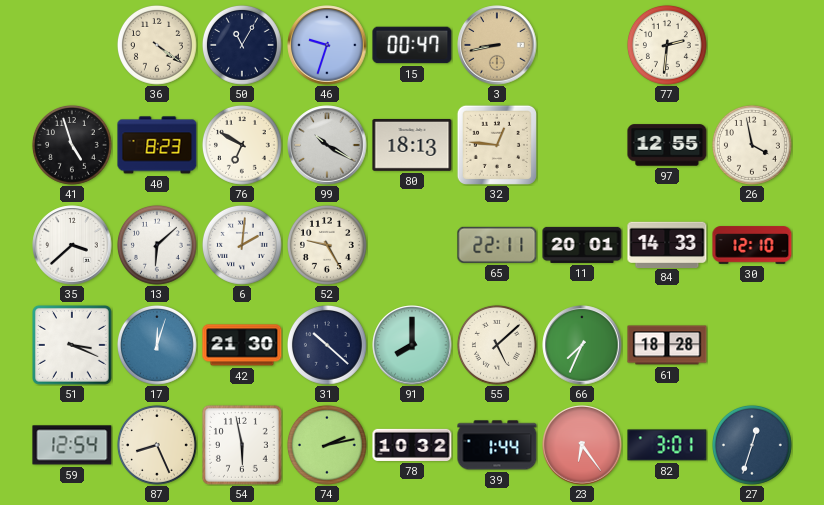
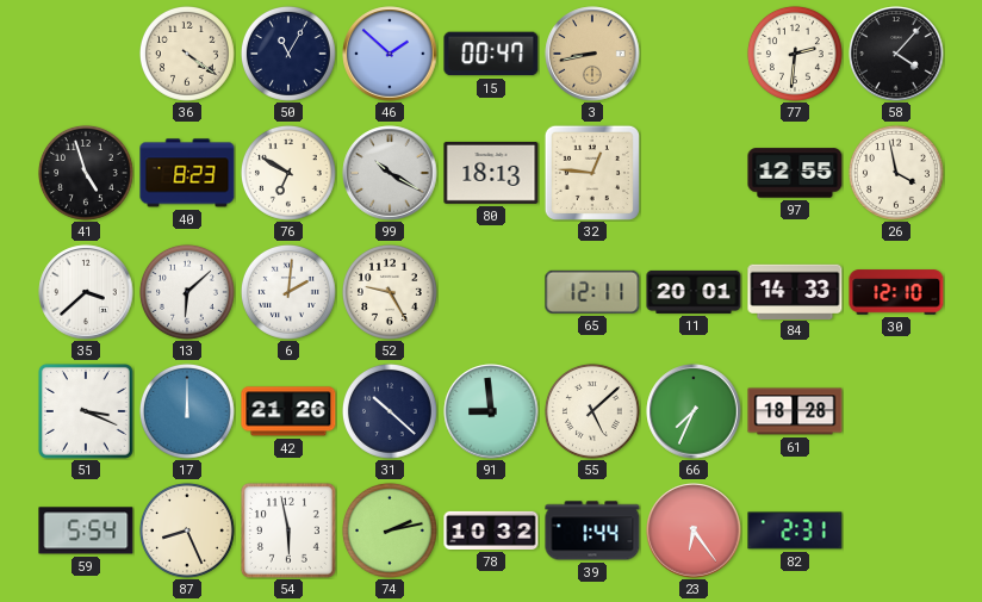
46: 9:33 -> 1:52 (390, 54)
58: none -> 4:07 (896, 54)
65: 22:11 -> 12:11 (592, 292)
17: 12:03 -> 12:00 (187, 411)
42: 21:30 -> 21:26 (288, 411)
91: 8:00 -> 8:59 (491, 411)
59: 12:54 -> 5:54 (86, 530)
82: 3:01 -> 2:31 (795, 530)
27: 12:33 -> none (752, 445)
